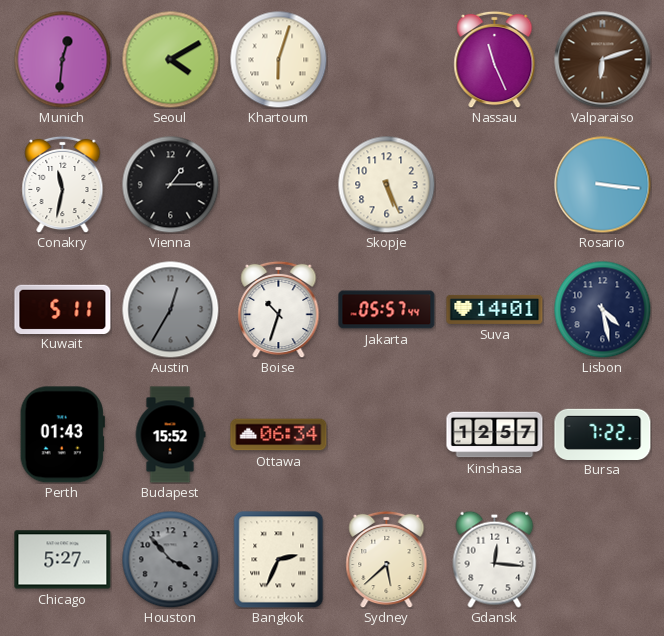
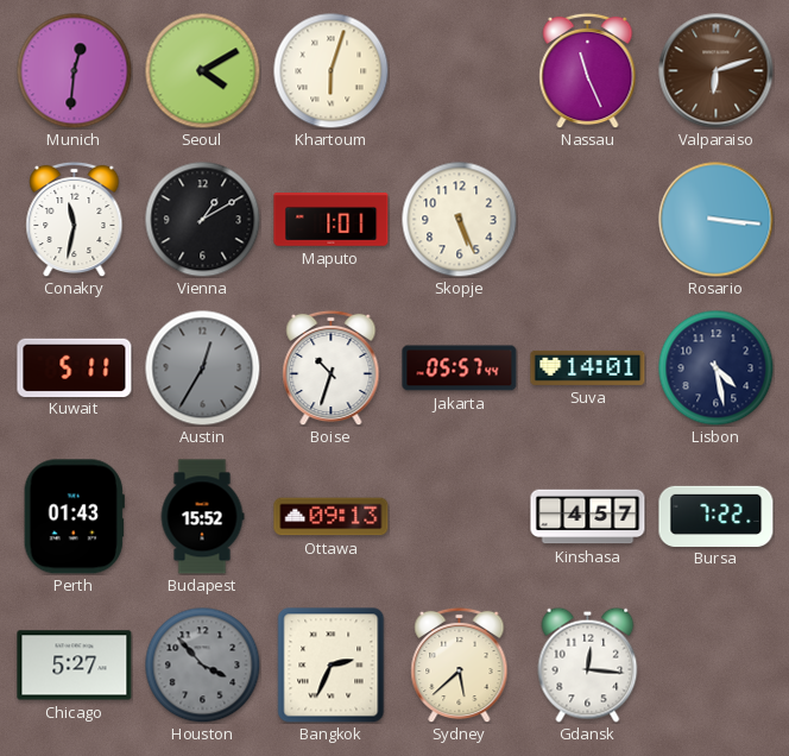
Vienna: 1:15 -> 1:10 (202, 219)
Maputo: none -> 1:01 (332, 220)
Ottawa: 06:34 -> 09:13 (332, 517)
Kinshasa: 12:57 -> 4:57 (588, 517)
